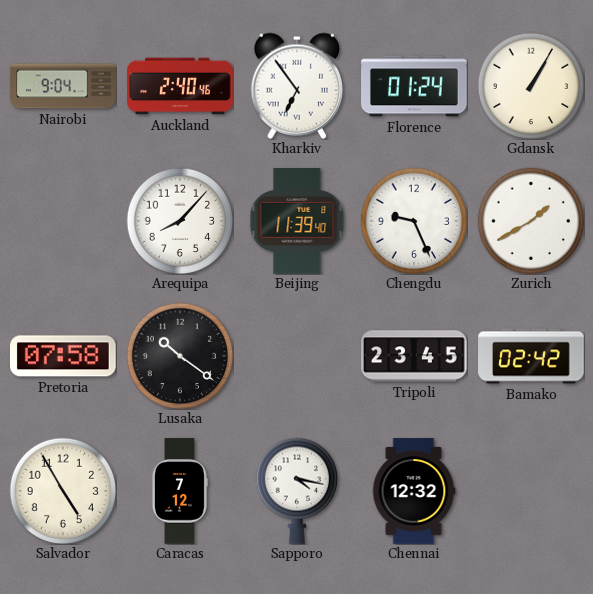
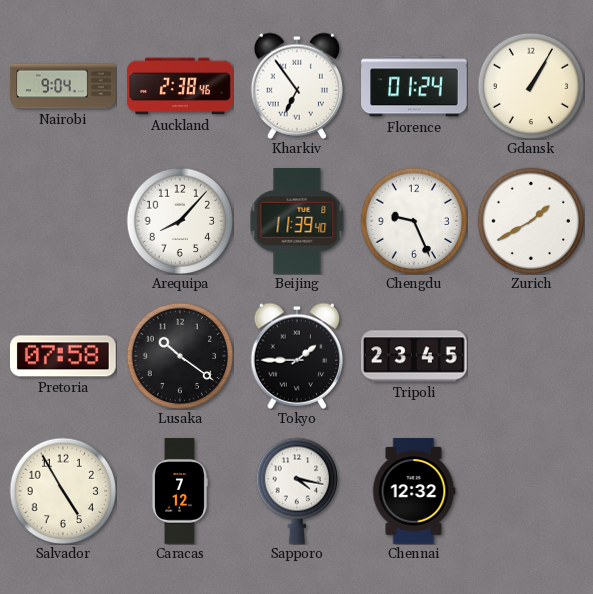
Auckland: 2:40 -> 2:38 (180, 86)
Tokyo: none -> 1:45 (296, 356)
Bamako: 02:42 -> none (531, 356)
